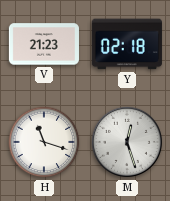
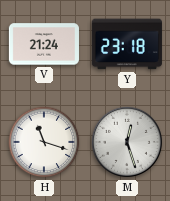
V: 21:23 -> 21:24 (44, 44)
Y: 02:18 -> 23:18 (127, 44)
